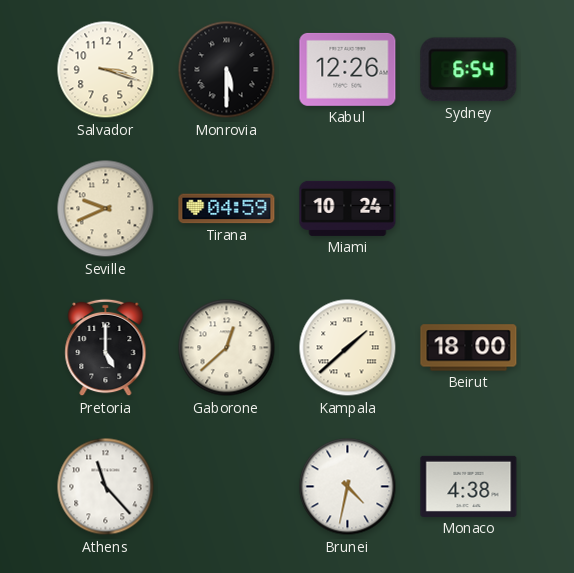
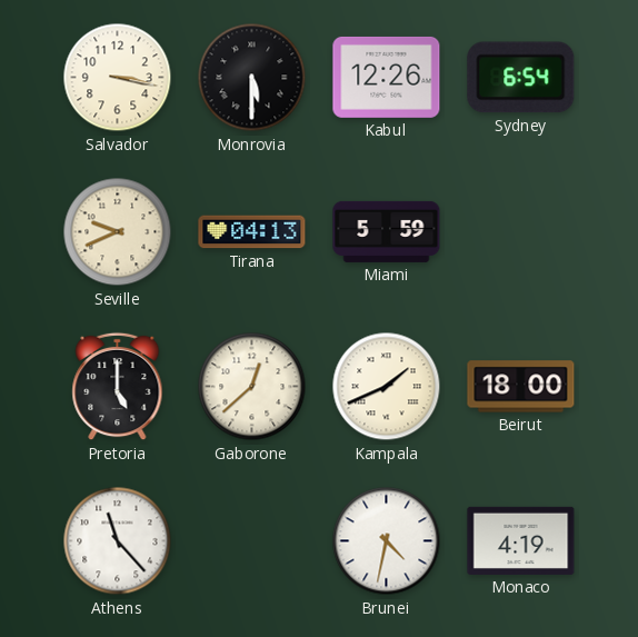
Salvador: 3:18 -> 3:17 (118, 78)
Tirana: 04:59 -> 04:13 (252, 232)
Miami: 10:24 -> 5:59 (387, 231)
Kampala: 1:38 -> 1:41 (387, 387)
Monaco: 4:38 -> 4:19 (521, 540)
